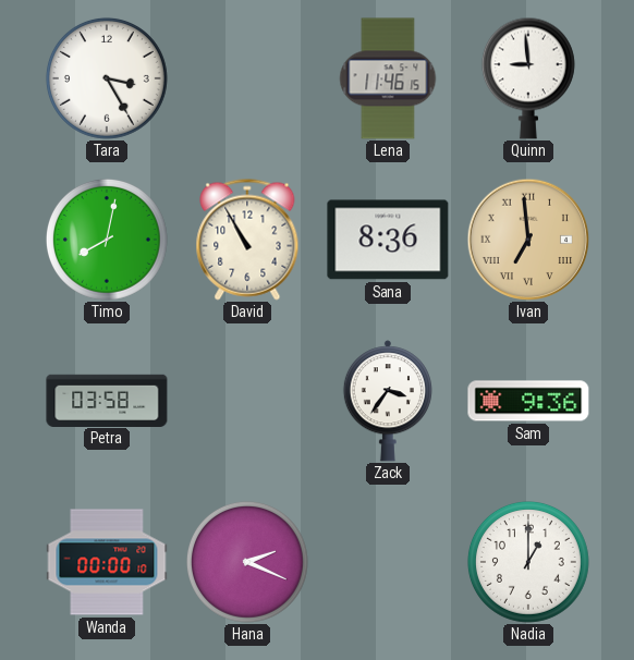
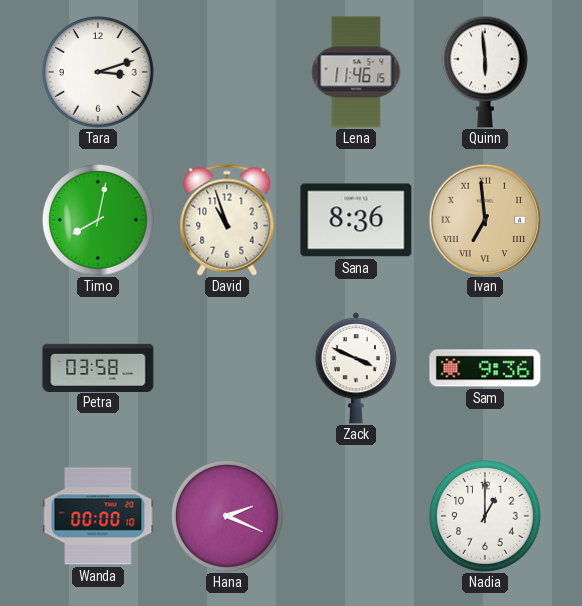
Tara: 3:25 -> 3:12 (98, 72)
Quinn: 8:59 -> 5:59 (485, 72)
David: 10:55 -> 10:57 (227, 220)
Zack: 3:36 -> 3:49 (356, 368)
